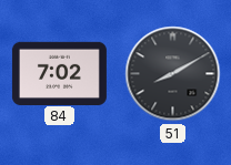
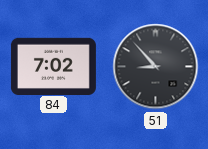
51: 8:10 -> 8:53 (156, 67)
